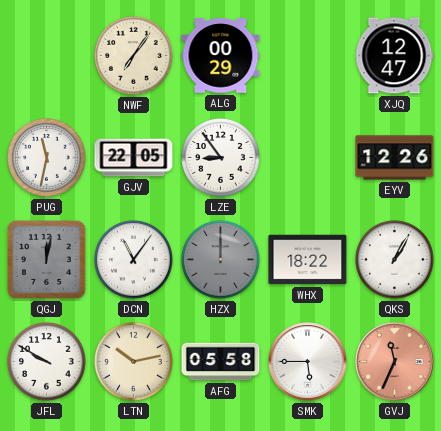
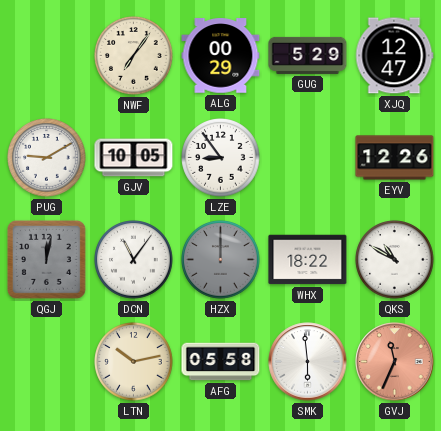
GUG: none -> 5:29 (308, 55)
PUG: 11:32 -> 9:10 (47, 158)
GJV: 22:05 -> 10:05 (134, 158)
QKS: 1:05 -> 10:50 (395, 260)
JFL: 9:50 -> none (47, 362)
SMK: 5:45 -> 5:59 (308, 362)
